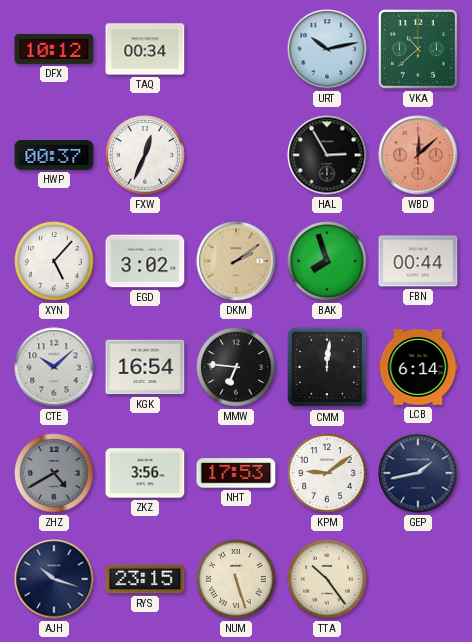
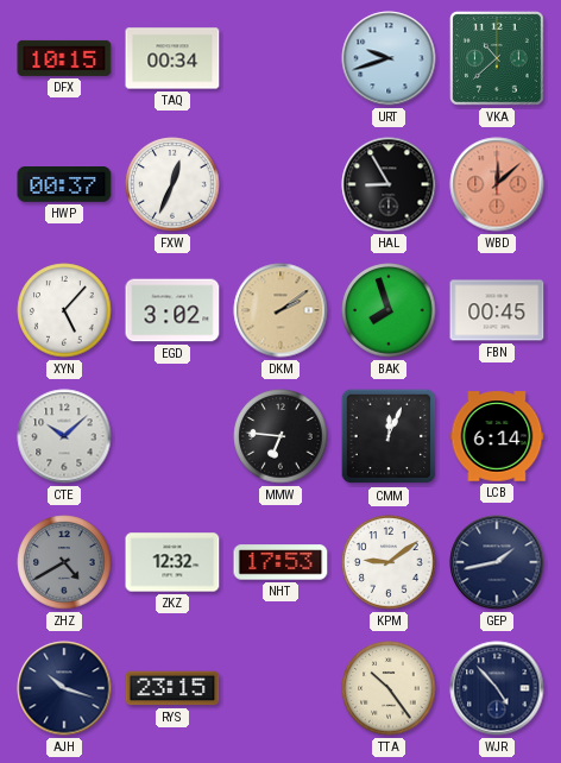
DFX: 10:12 -> 10:15 (64, 58)
URT: 10:13 -> 9:42 (389, 58)
HAL: 2:55 -> 8:55 (389, 184)
FBN: 00:44 -> 00:45 (497, 310)
KGK: 16:54 -> none (145, 367)
CMM: 12:01 -> 12:04 (389, 436)
ZKZ: 3:56 -> 12:32 (172, 562)
NUM: 5:27 -> none (236, 579)
WJR: none -> 4:53 (497, 688)
